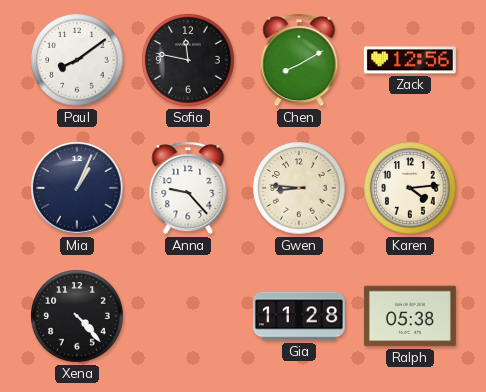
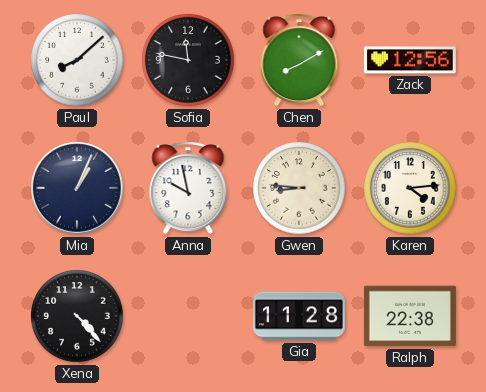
Paul: 8:09 -> 8:08 (77, 60)
Anna: 9:23 -> 9:58 (188, 188)
Ralph: 05:38 -> 22:38 (410, 316)
